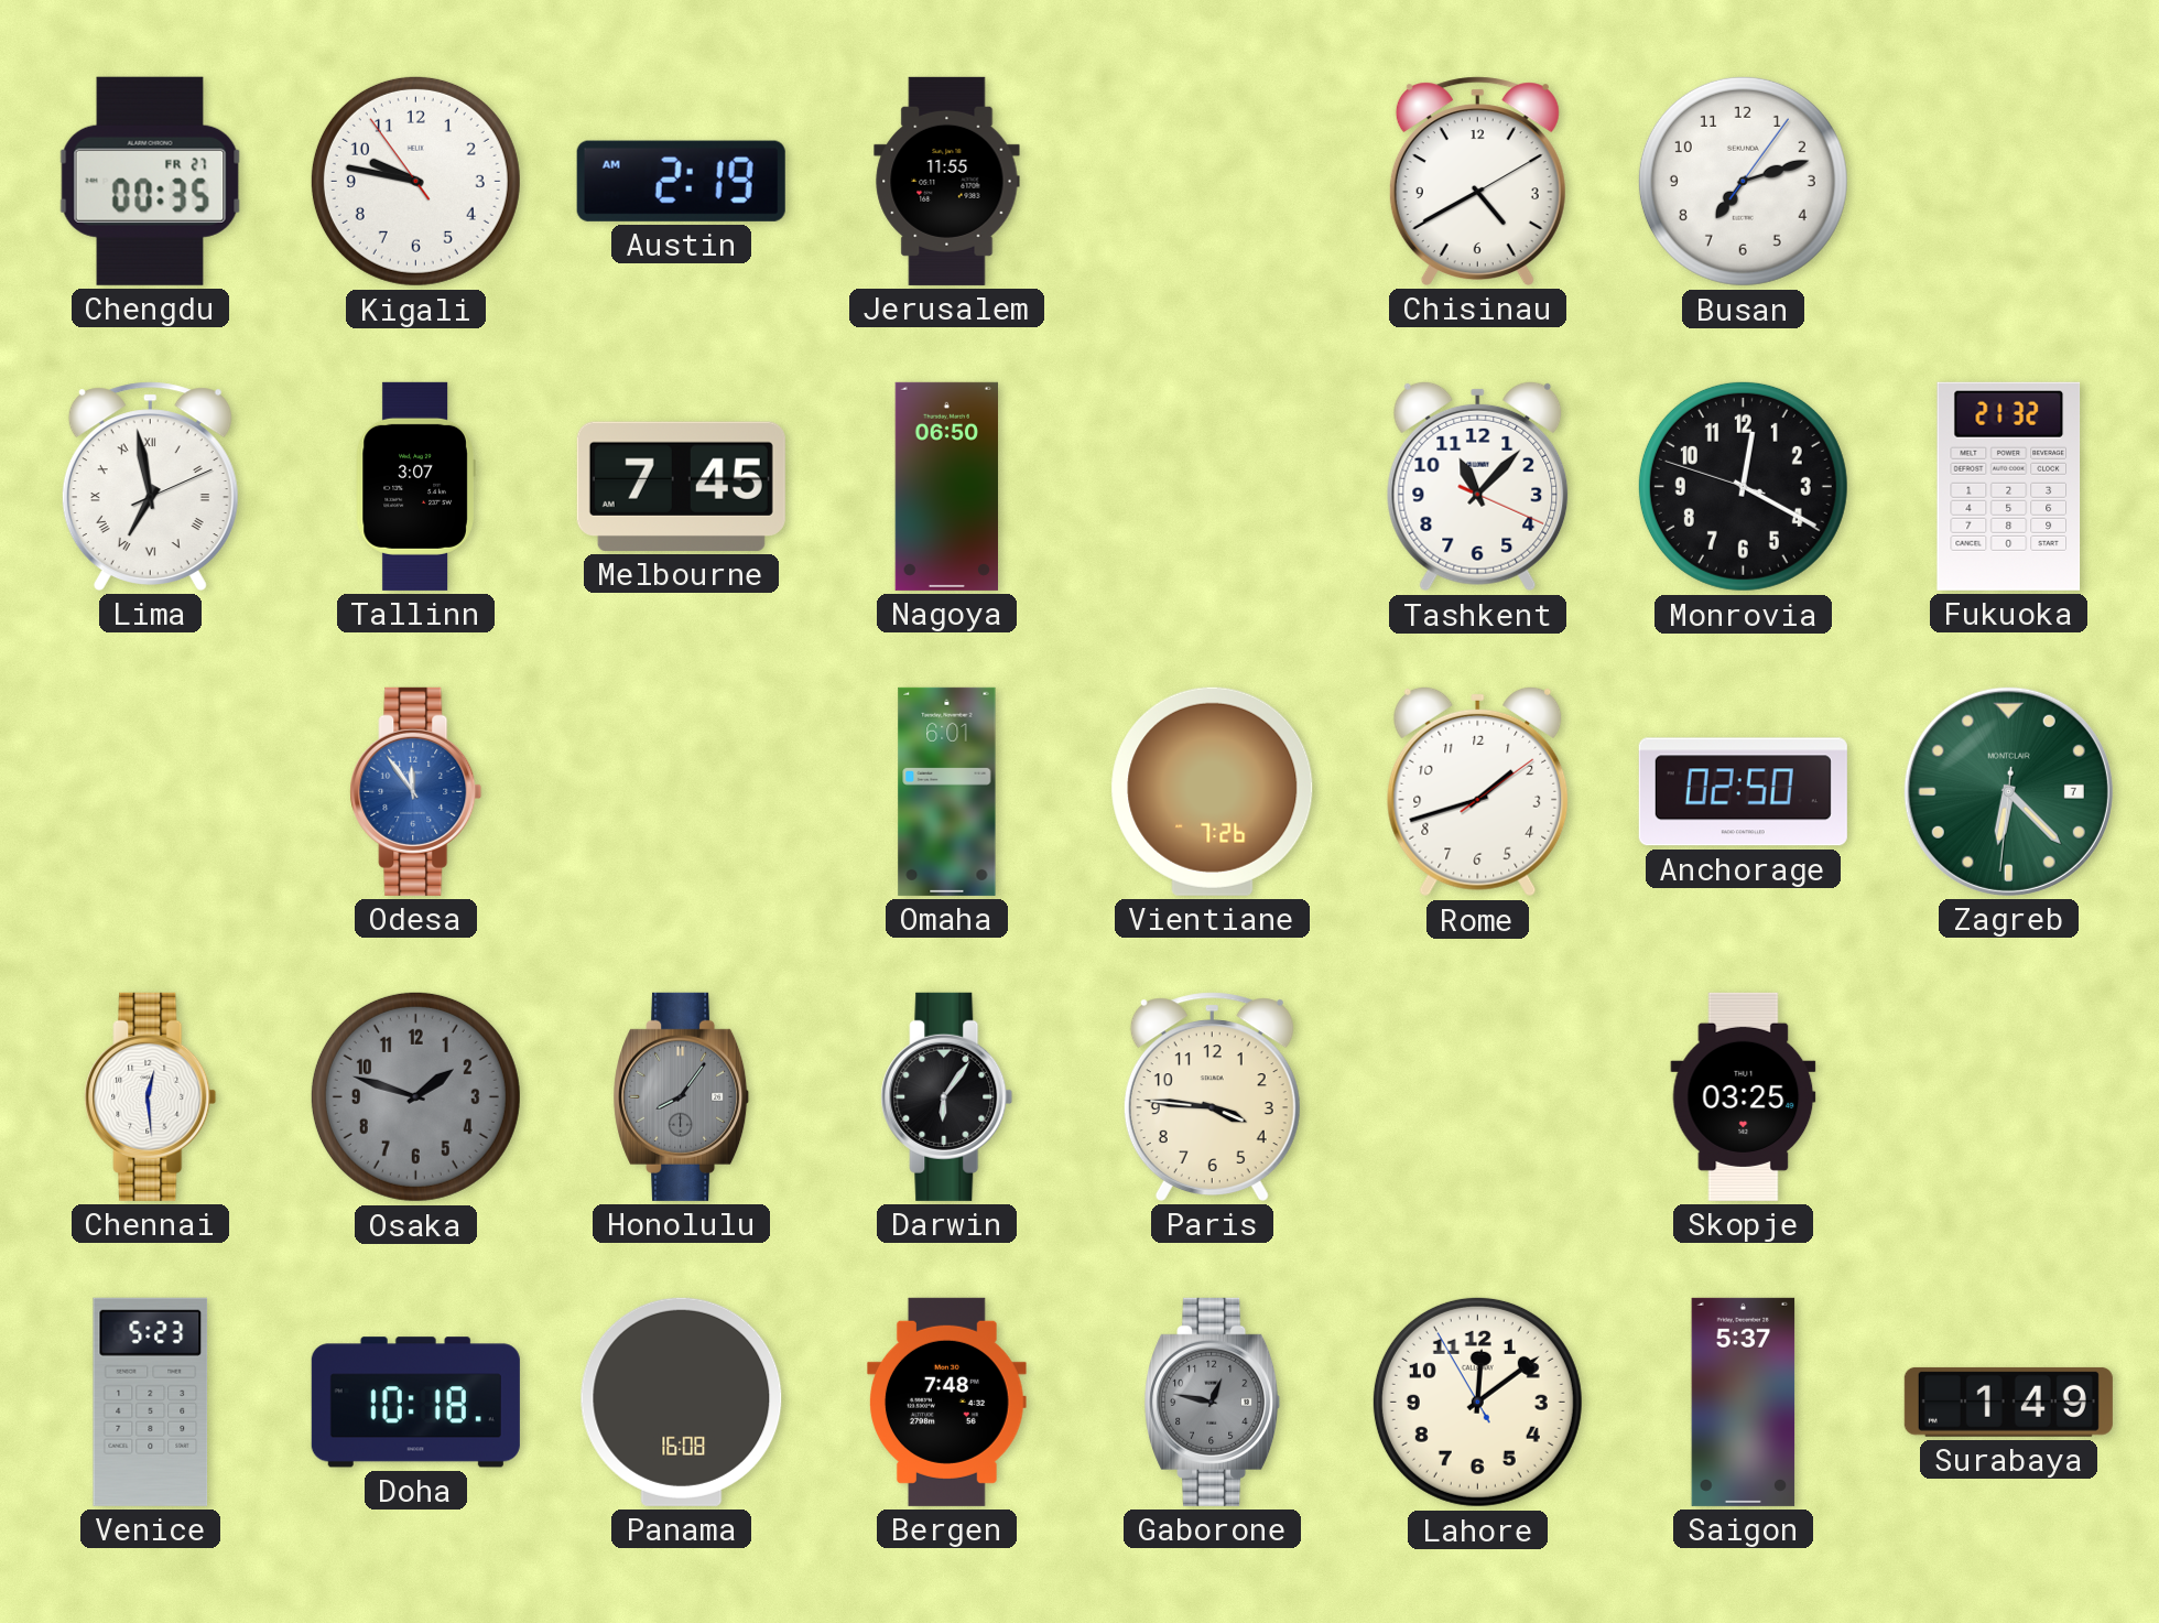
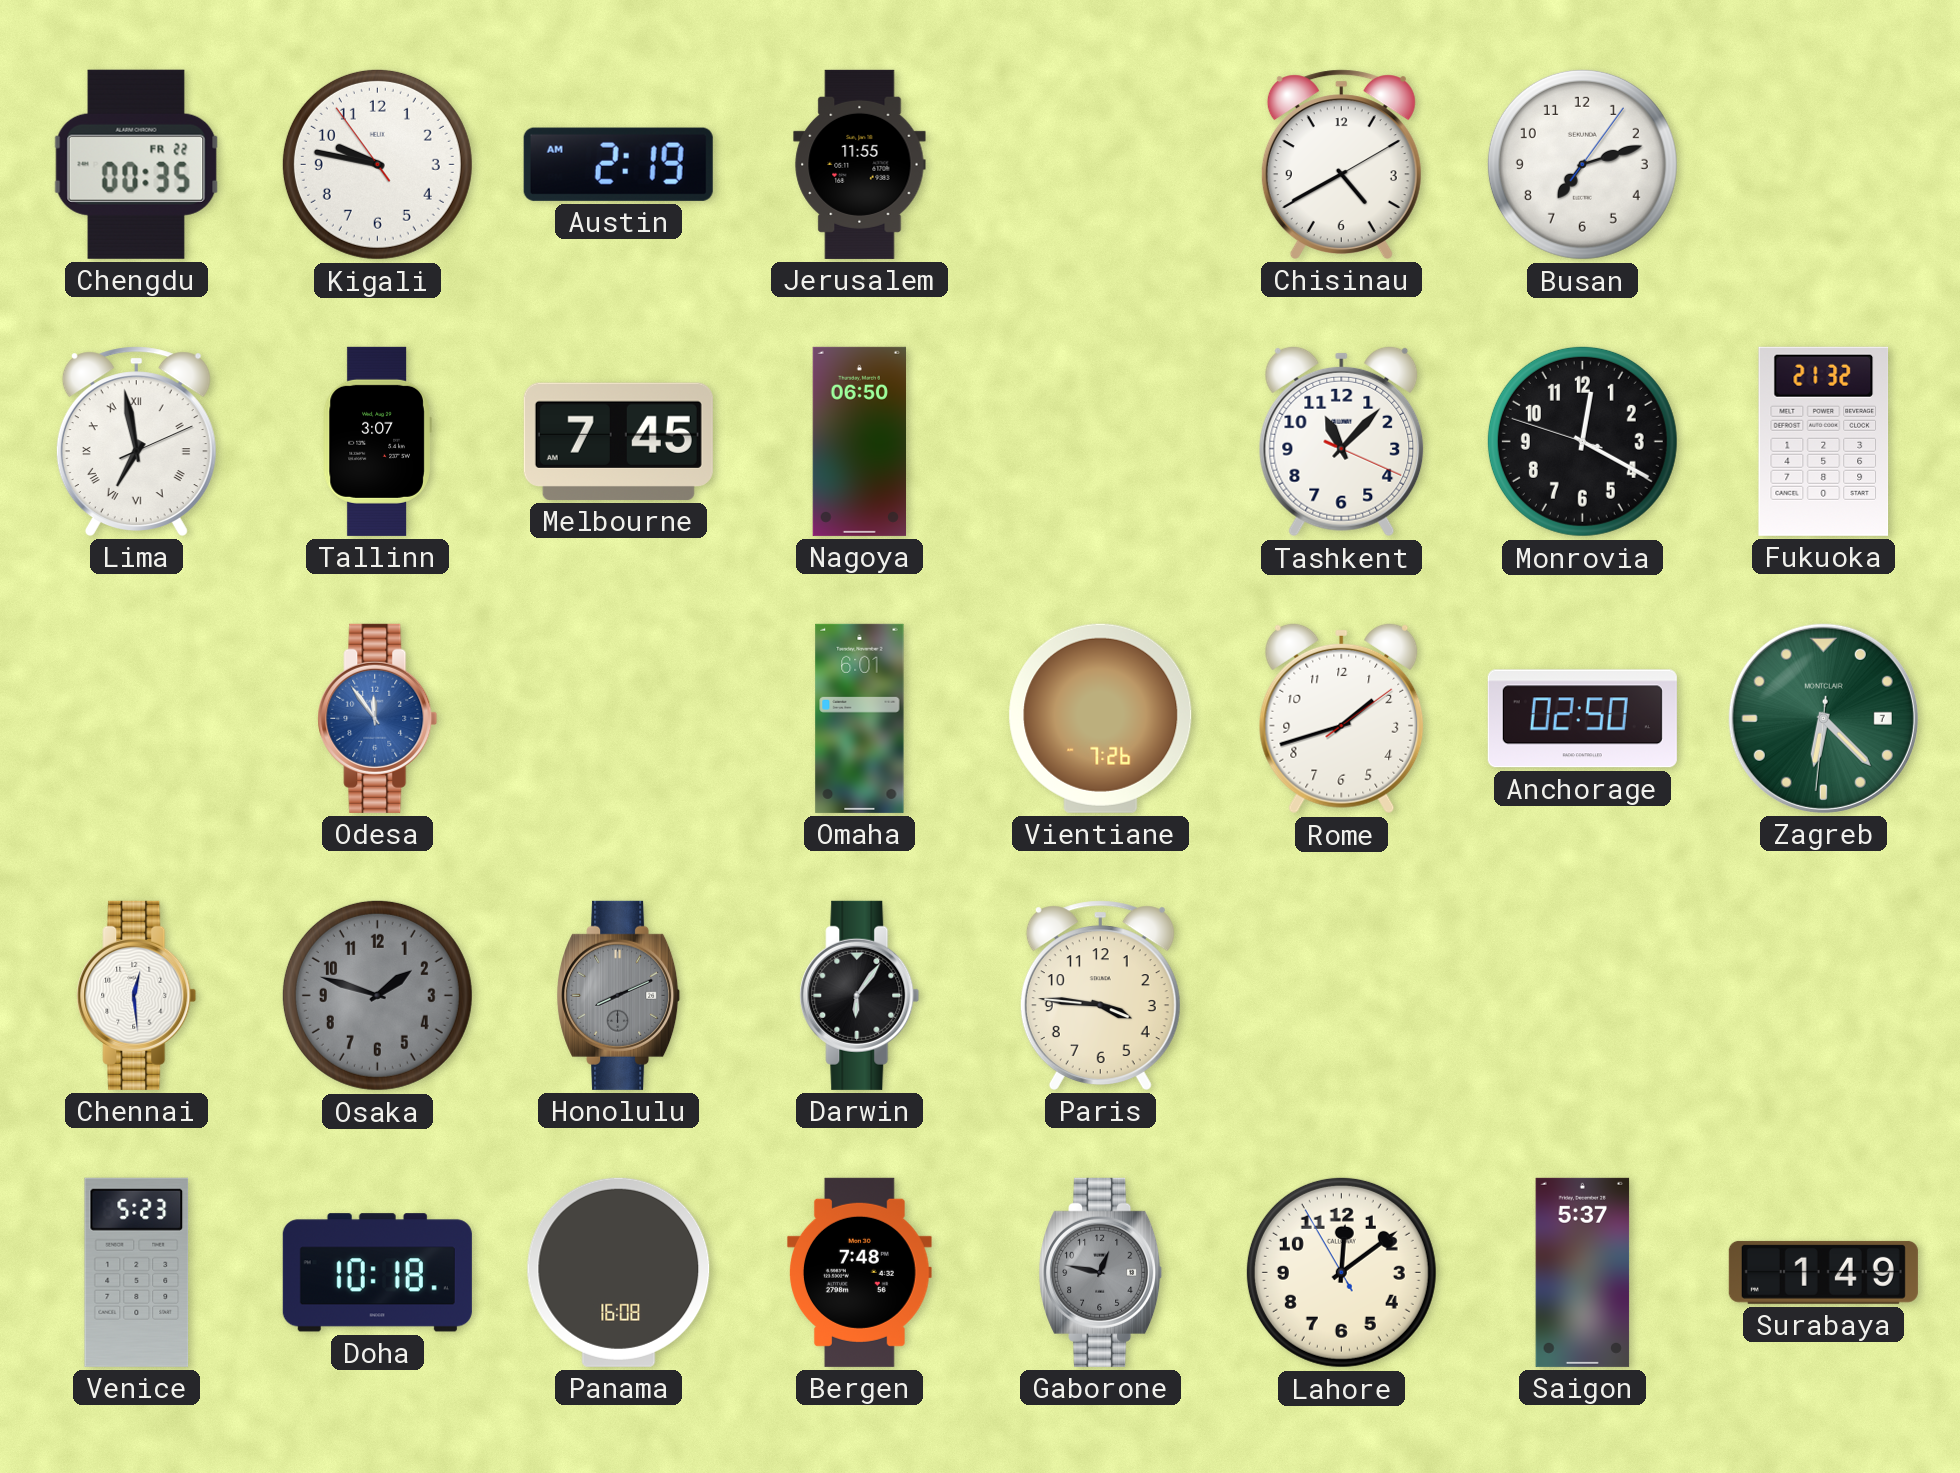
Chengdu date: FR 27 -> FR 22 (137, 164)
Honolulu: 8:06 -> 8:11 (619, 995)
Skopje: 03:25 -> none (1744, 1096)
